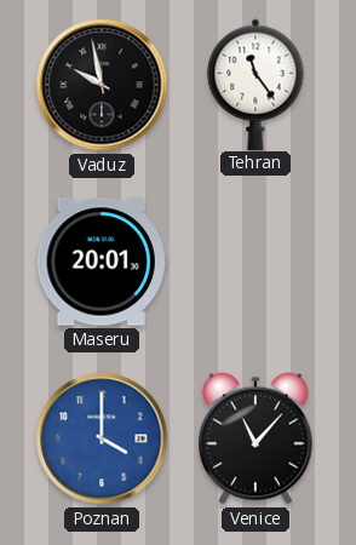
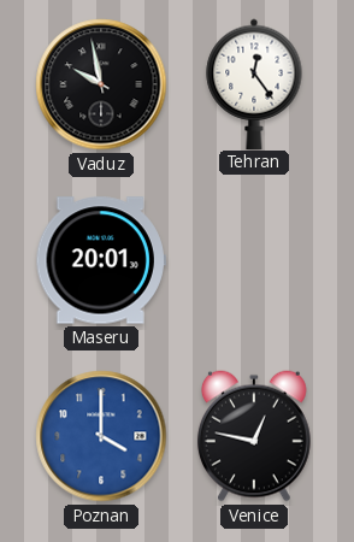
Tehran: 11:24 -> 12:24 (254, 83)
Venice: 11:07 -> 12:47 (254, 436)
